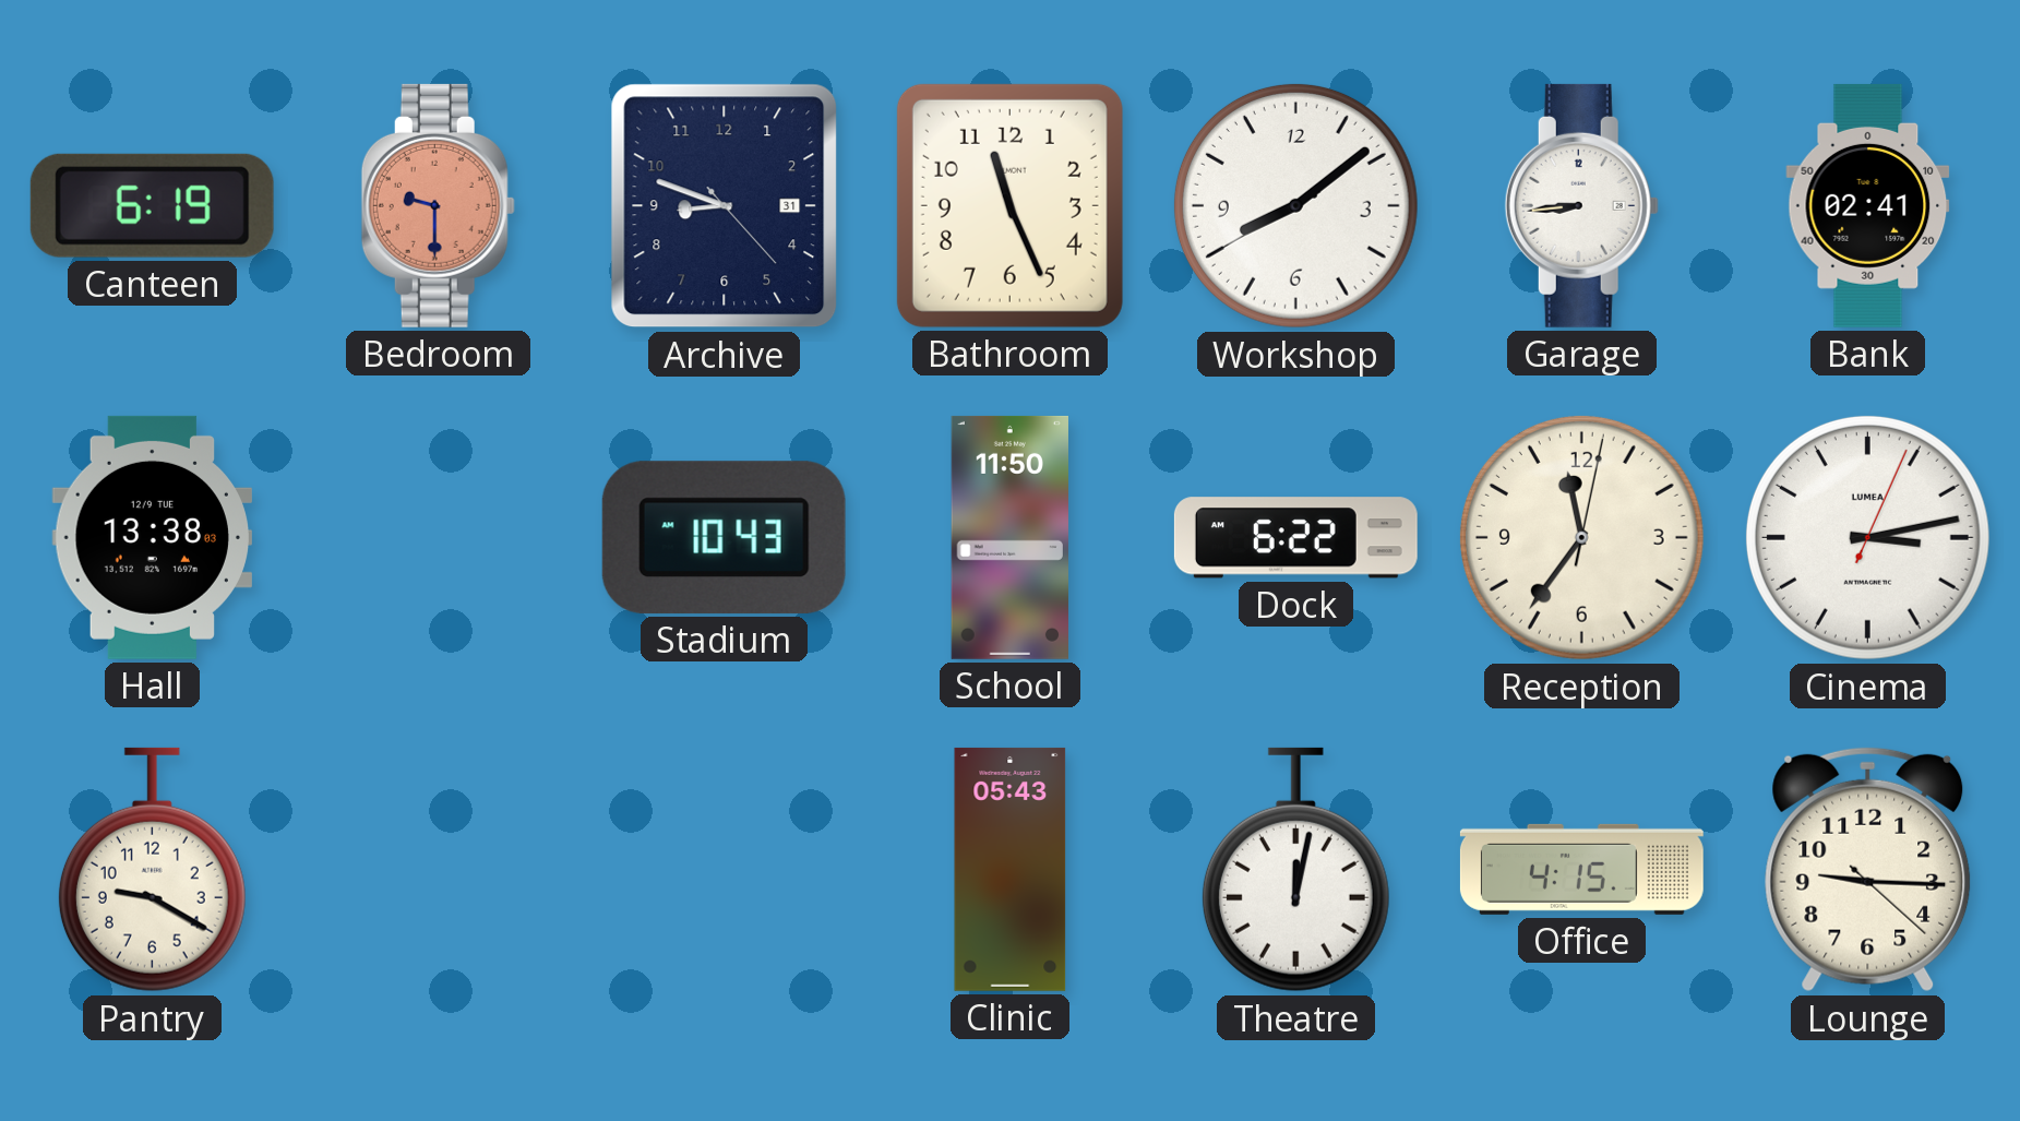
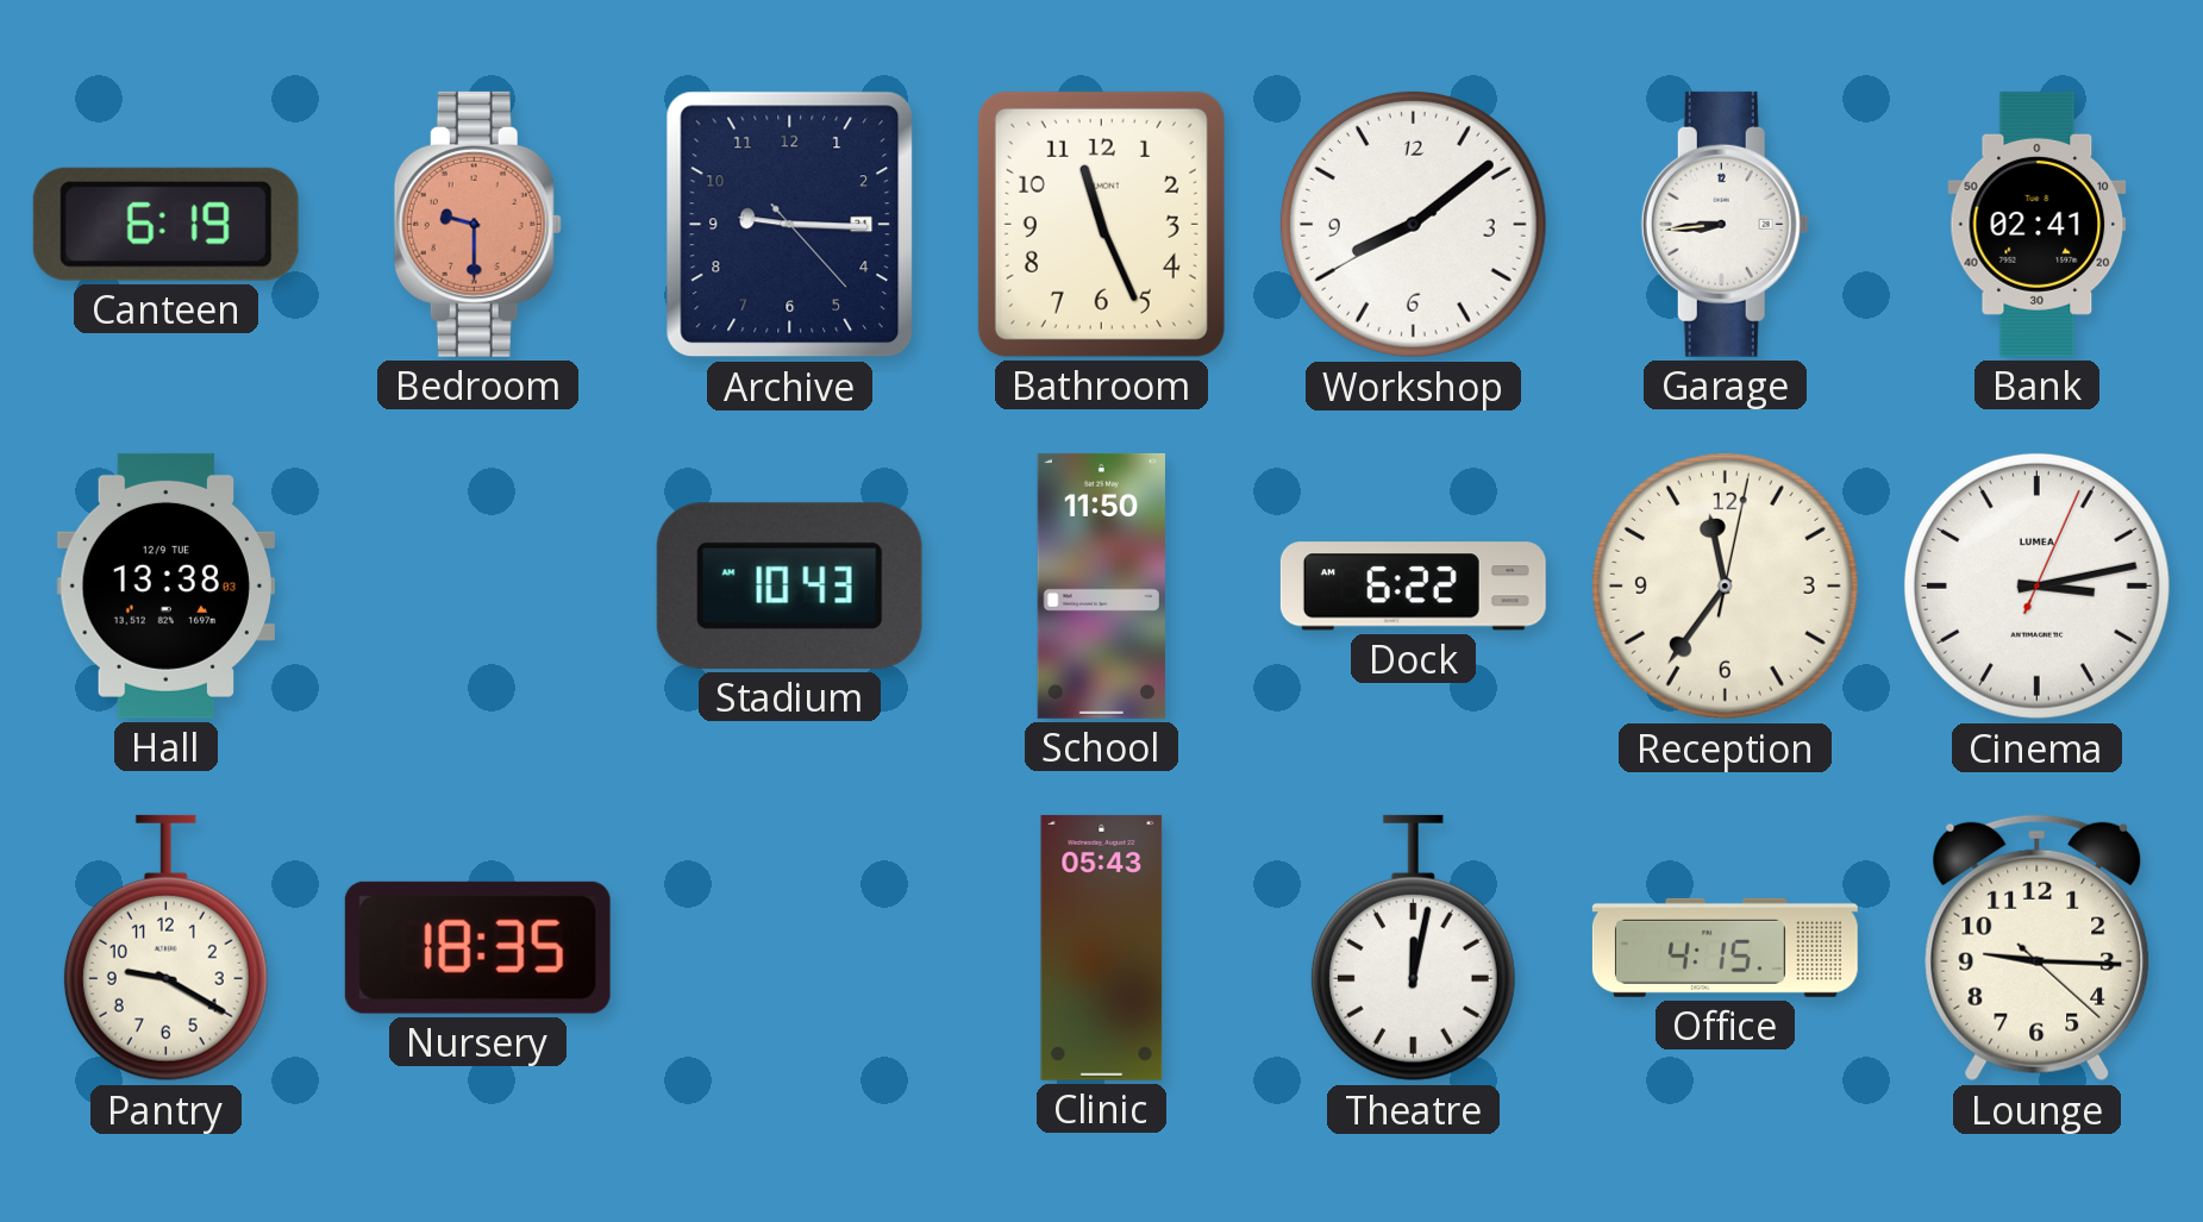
Archive: 8:48 -> 9:15 (790, 225)
Nursery: none -> 18:35 (477, 947)
